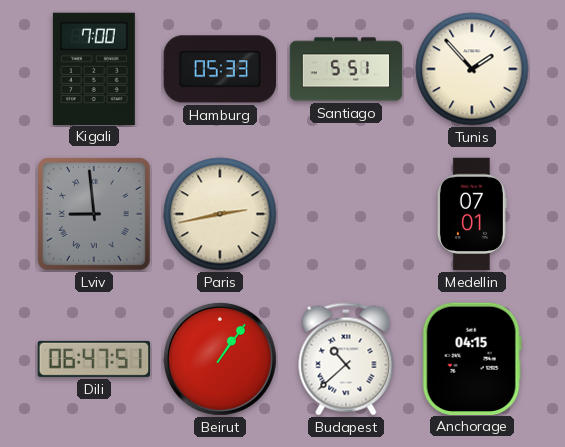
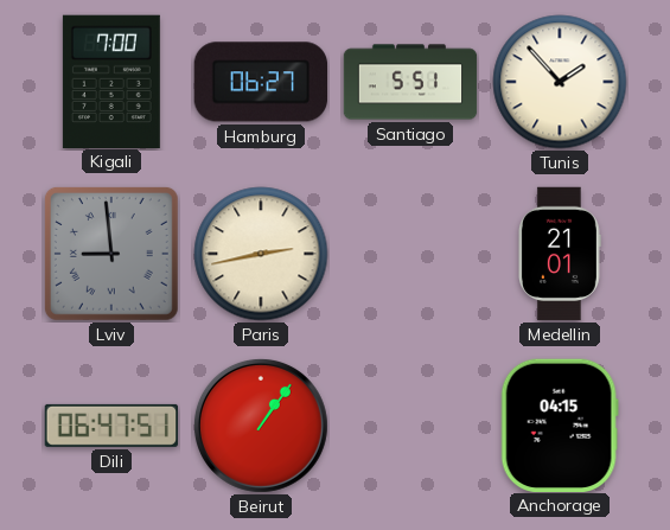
Hamburg: 05:33 -> 06:27 (260, 82)
Medellin: 07:01 -> 21:01 (560, 254)
Budapest: 10:38 -> none (346, 359)
